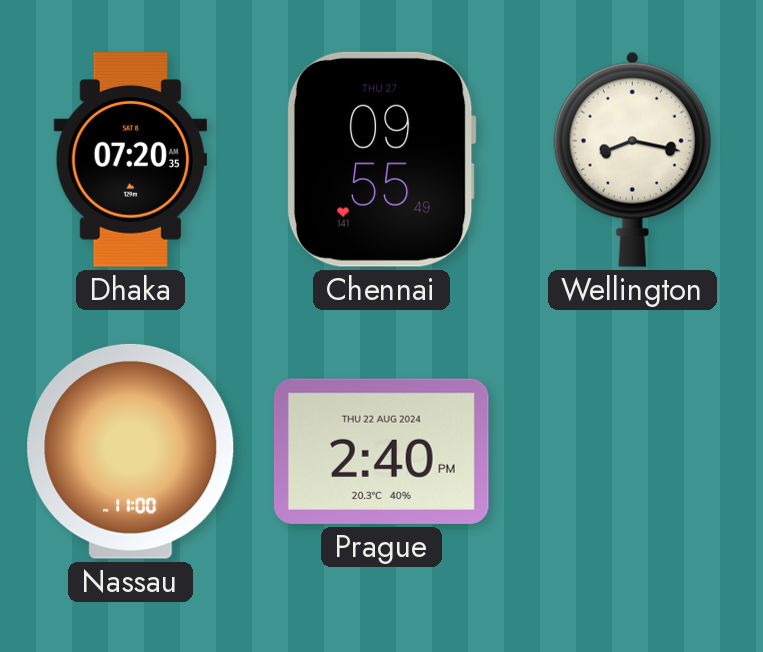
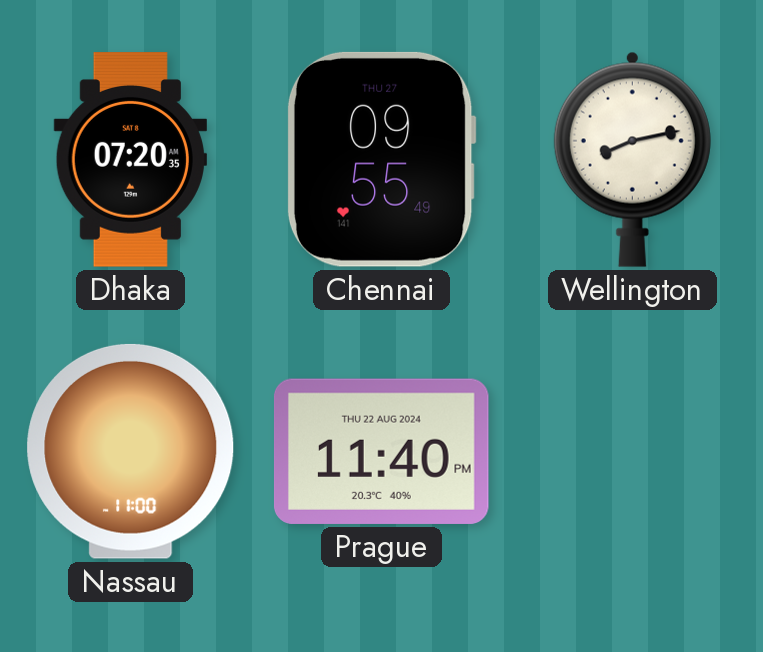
Wellington: 8:17 -> 8:13 (632, 159)
Prague: 2:40 -> 11:40 (382, 451)
